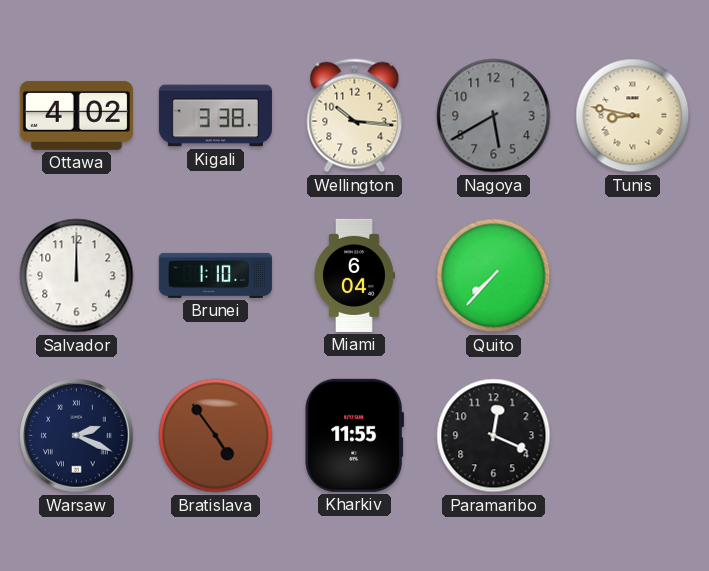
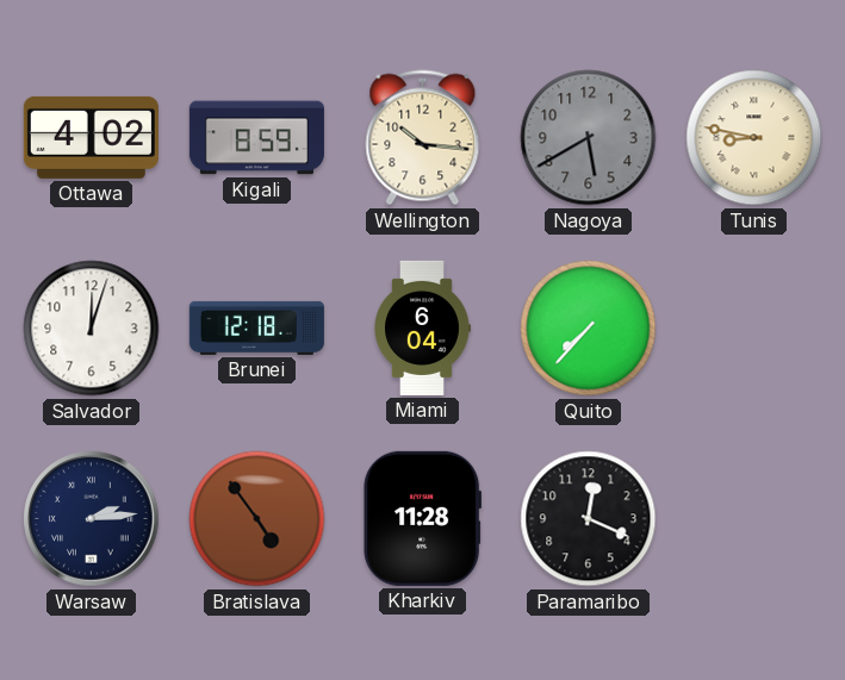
Kigali: 3:38 -> 8:59 (256, 138)
Salvador: 12:00 -> 12:03 (92, 329)
Brunei: 1:10 -> 12:18 (256, 327)
Warsaw: 2:19 -> 2:14 (92, 519)
Kharkiv: 11:55 -> 11:28 (422, 518)
